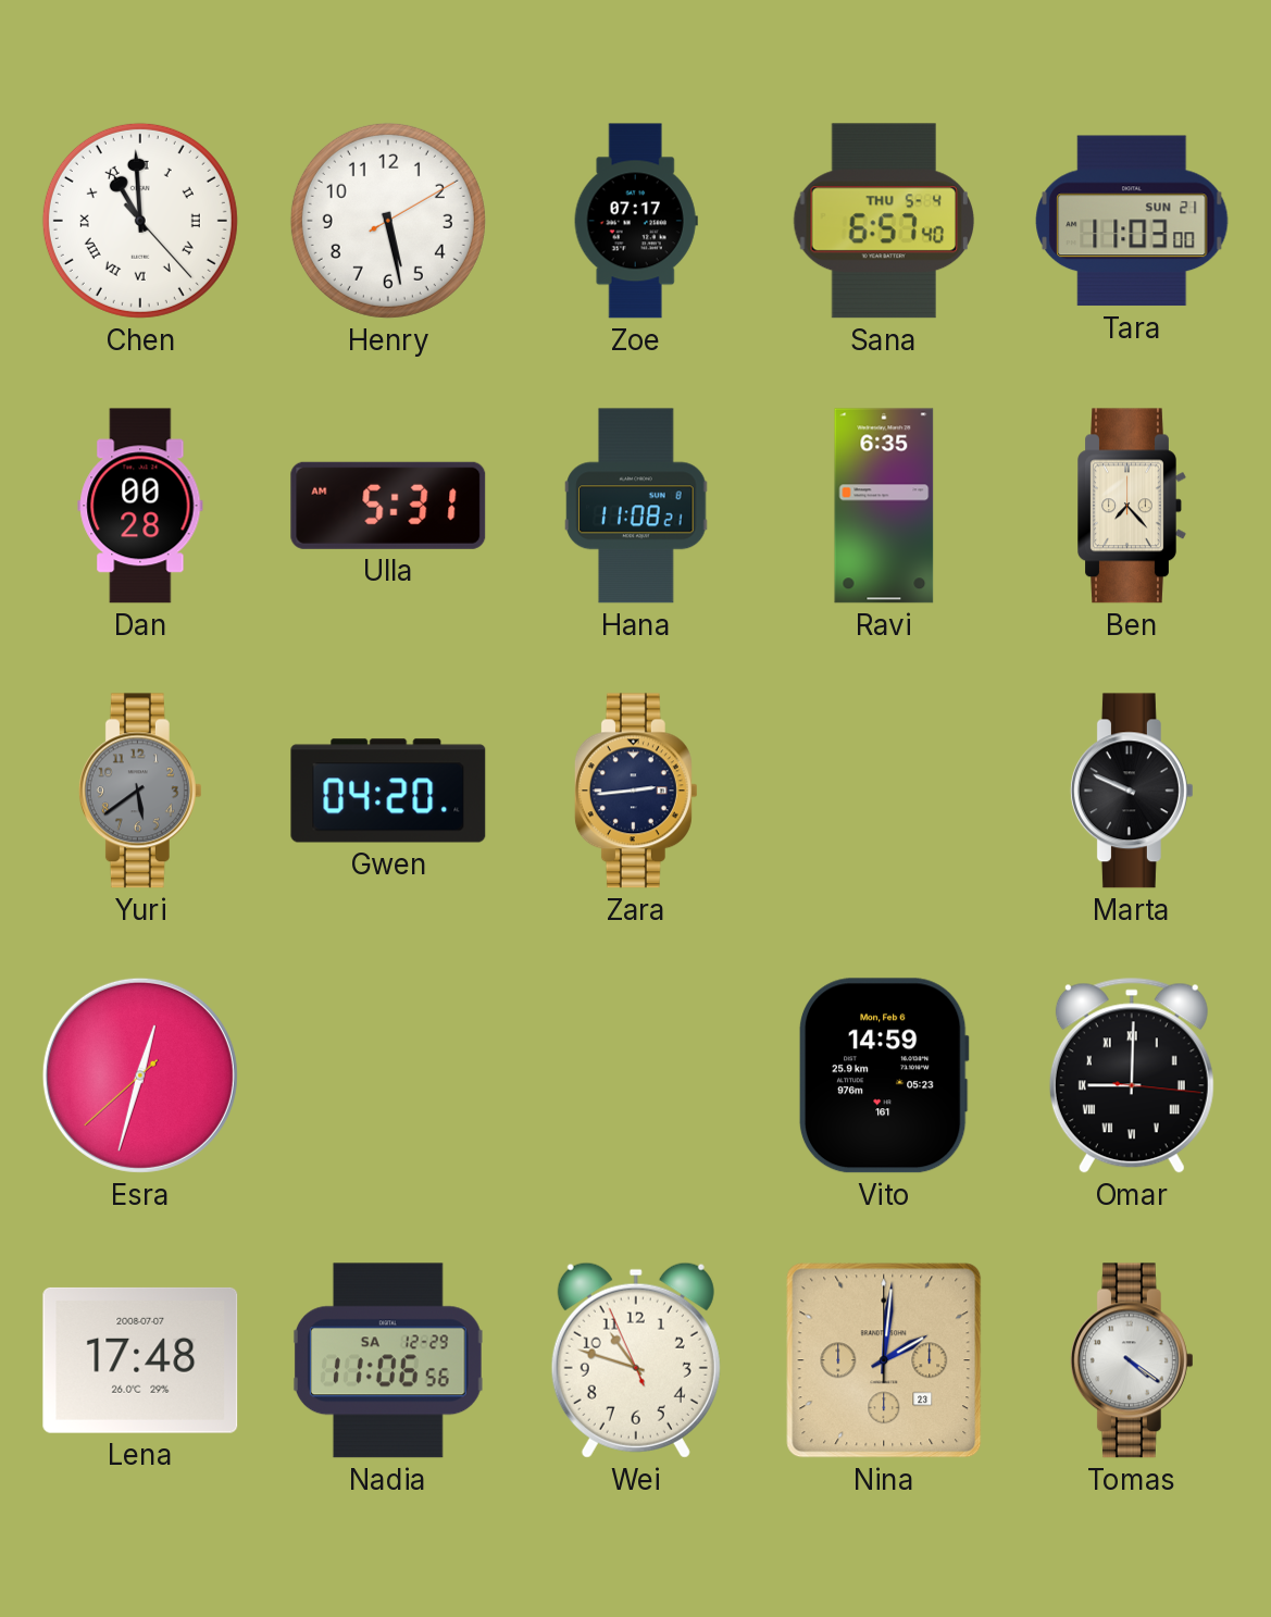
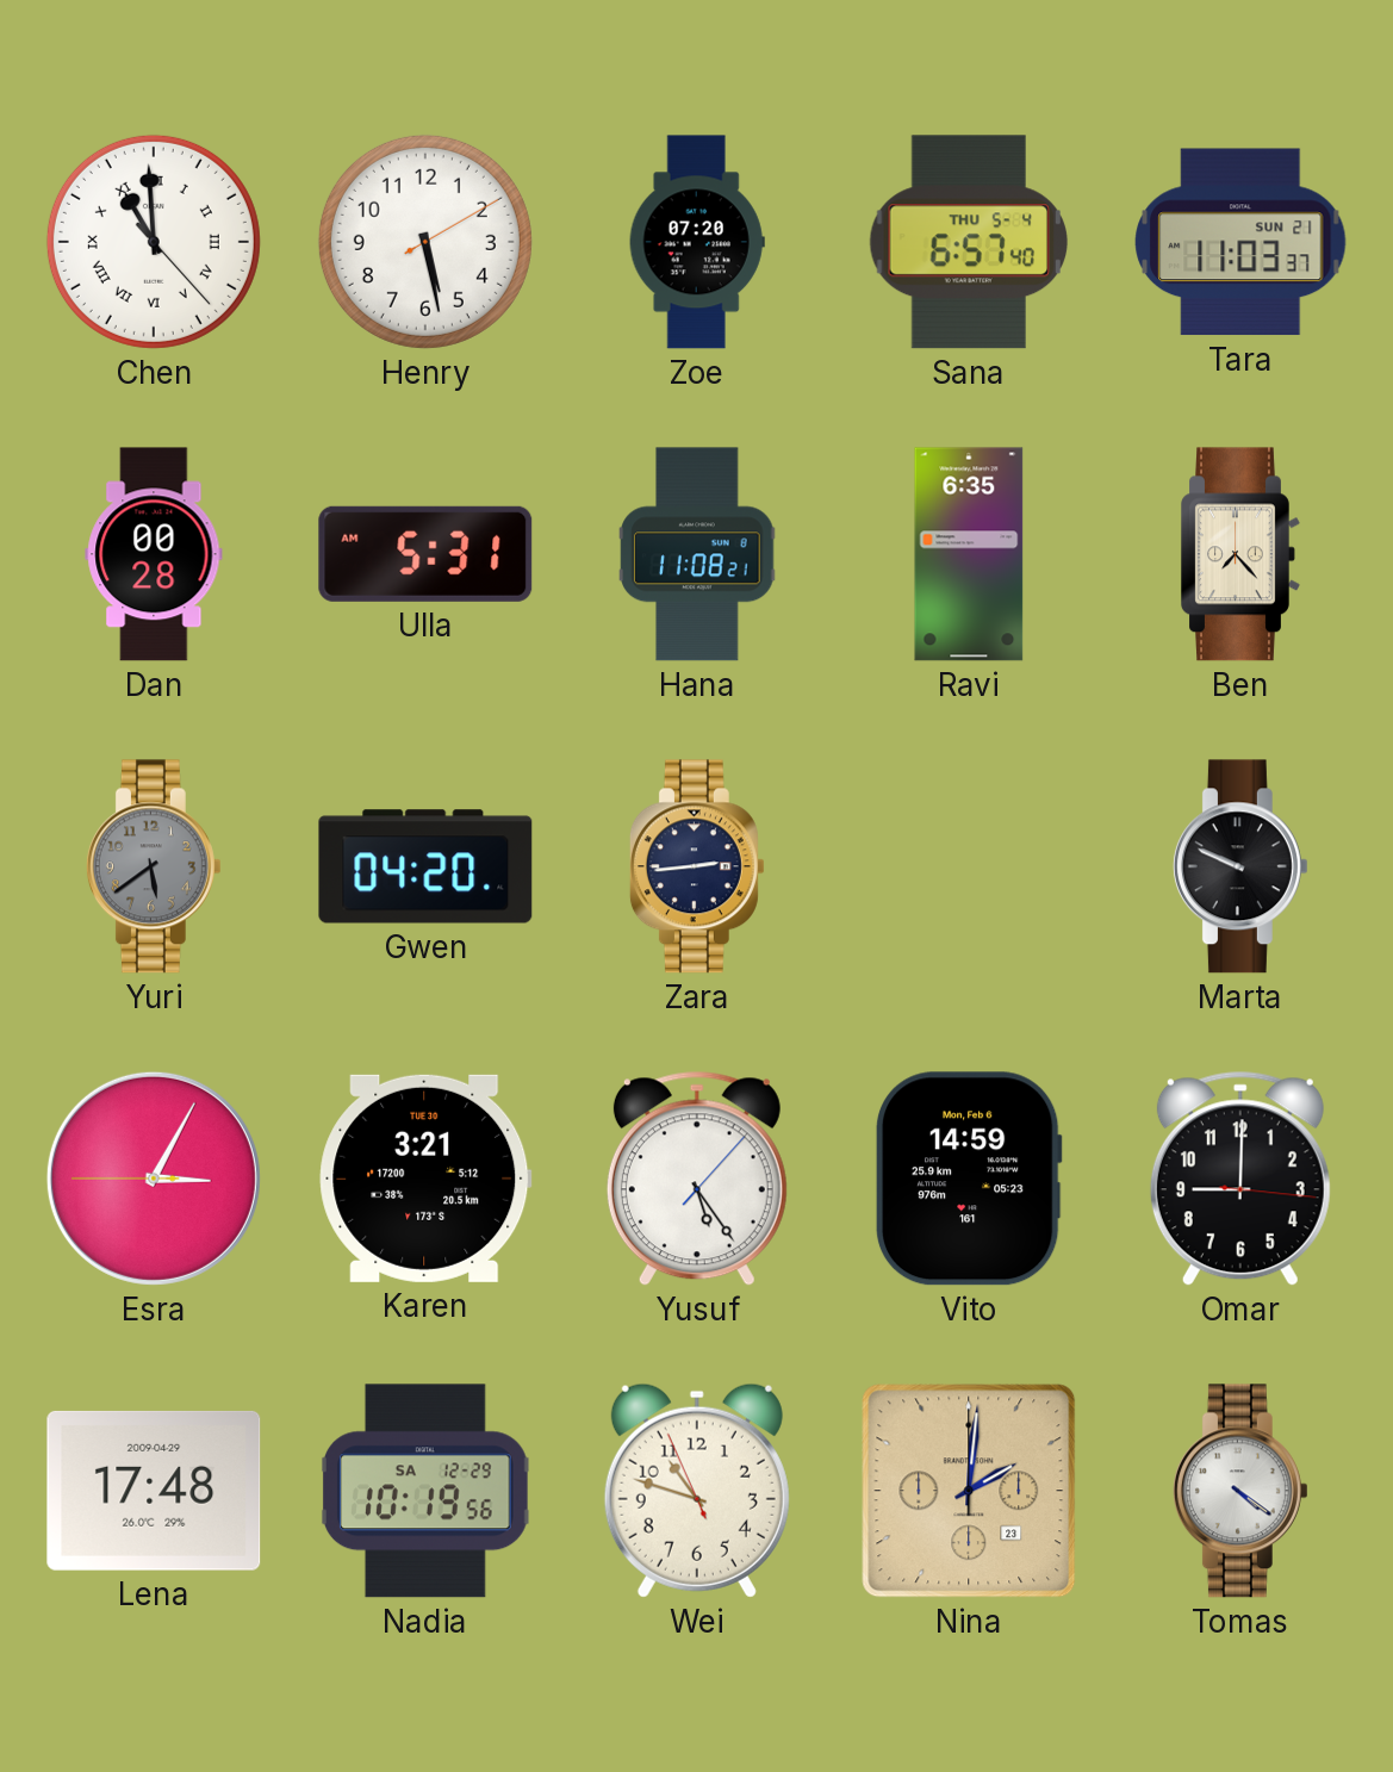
Zoe: 07:17 -> 07:20 (697, 242)
Tara: 11:03:00 -> 11:03:37 (1240, 242)
Esra: 12:32 -> 3:04 (154, 1179)
Karen: none -> 3:21 (425, 1179)
Yusuf: none -> 5:24 (697, 1179)
Omar numerals: Roman -> Arabic (1240, 1179)
Lena date: 2008-07-07 -> 2009-04-29 (154, 1491)
Nadia: 11:06 -> 10:19 (425, 1491)
